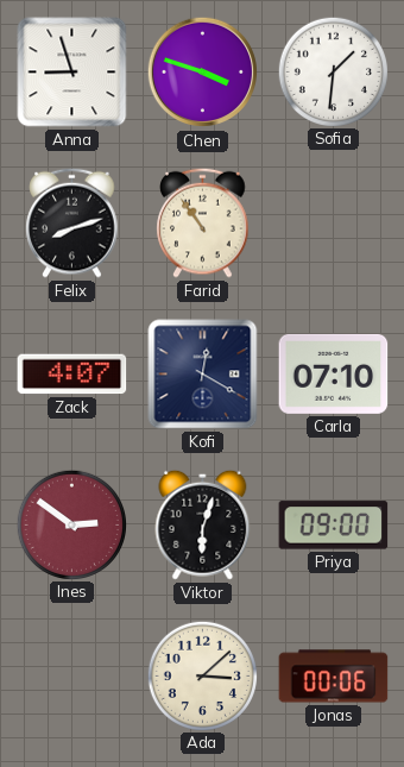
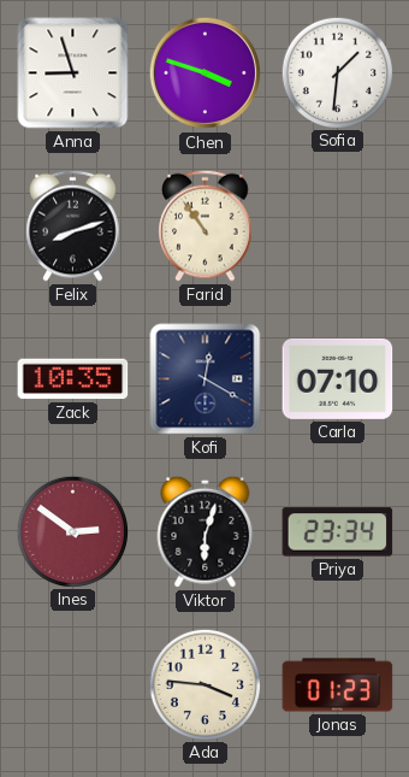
Zack: 4:07 -> 10:35 (73, 379)
Priya: 09:00 -> 23:34 (338, 532)
Ada: 3:08 -> 3:46 (204, 684)
Jonas: 00:06 -> 01:23 (338, 685)
